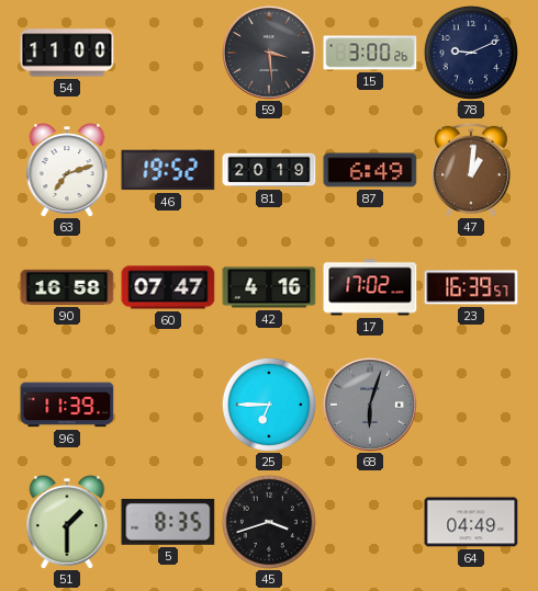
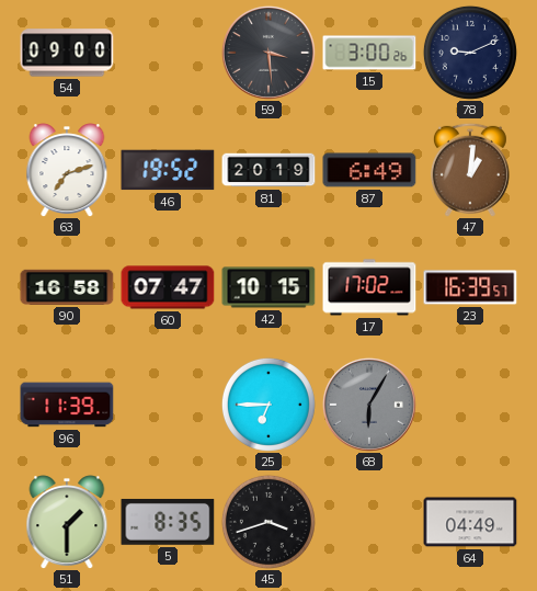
54: 11:00 -> 09:00 (67, 53)
42: 4:16 -> 10:15 (268, 287)
68: 6:03 -> 6:05 (369, 405)
